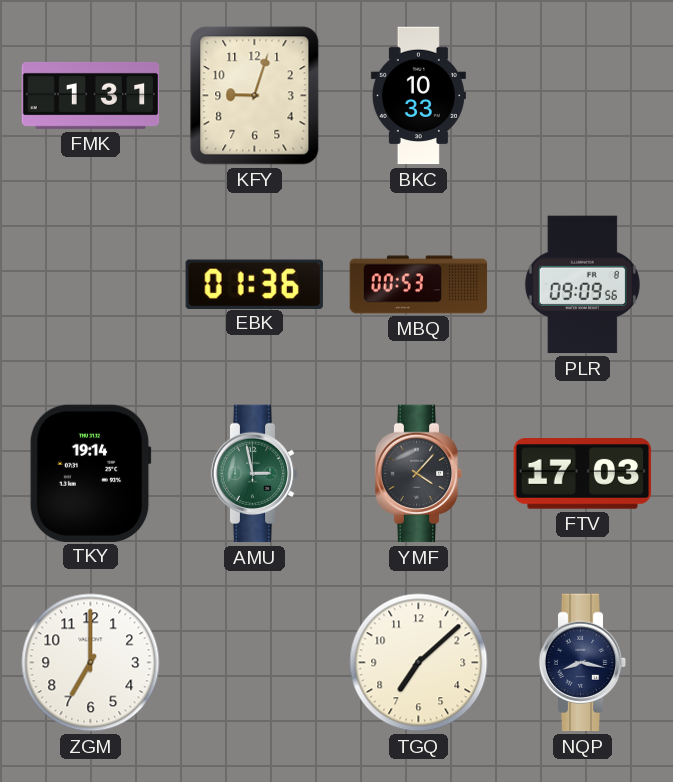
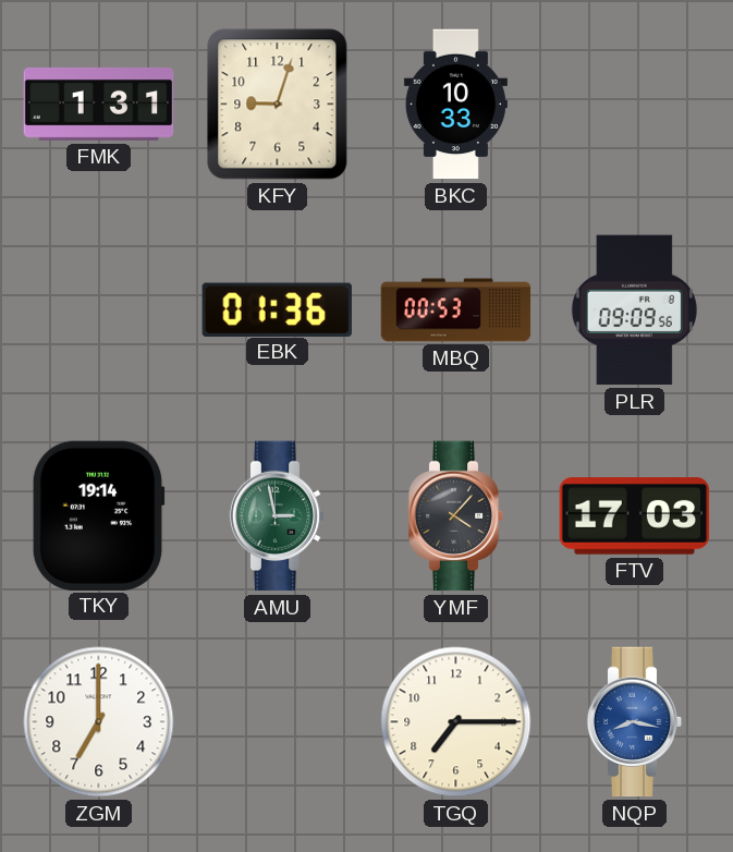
TGQ: 7:08 -> 7:15 (456, 722)
NQP dial: navy -> blue (635, 722)
